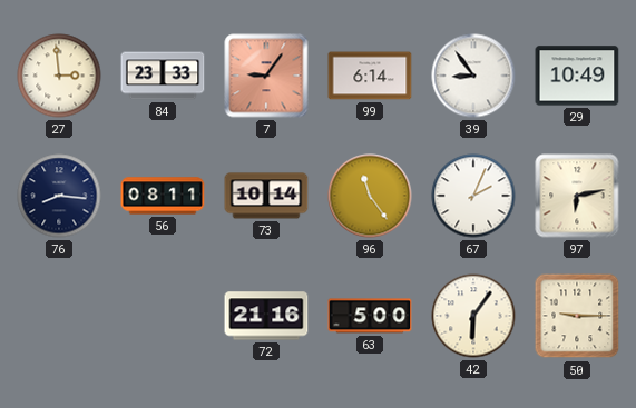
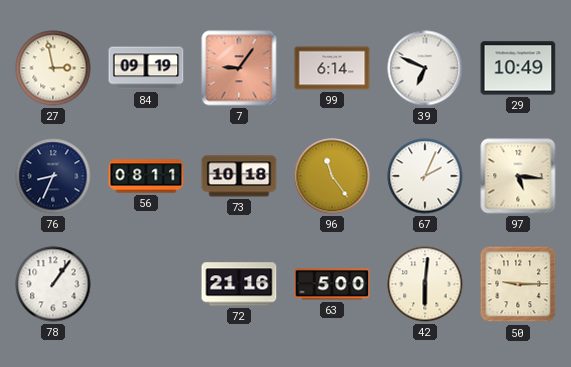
27: 2:59 -> 2:58 (53, 68)
84: 23:33 -> 09:19 (146, 68)
39: 8:54 -> 6:49 (425, 68)
76: 8:16 -> 8:34 (53, 176)
73: 10:14 -> 10:18 (239, 176)
97: 6:13 -> 5:16 (518, 176)
78: none -> 1:06 (53, 284)
42: 6:06 -> 6:01 (425, 284)
